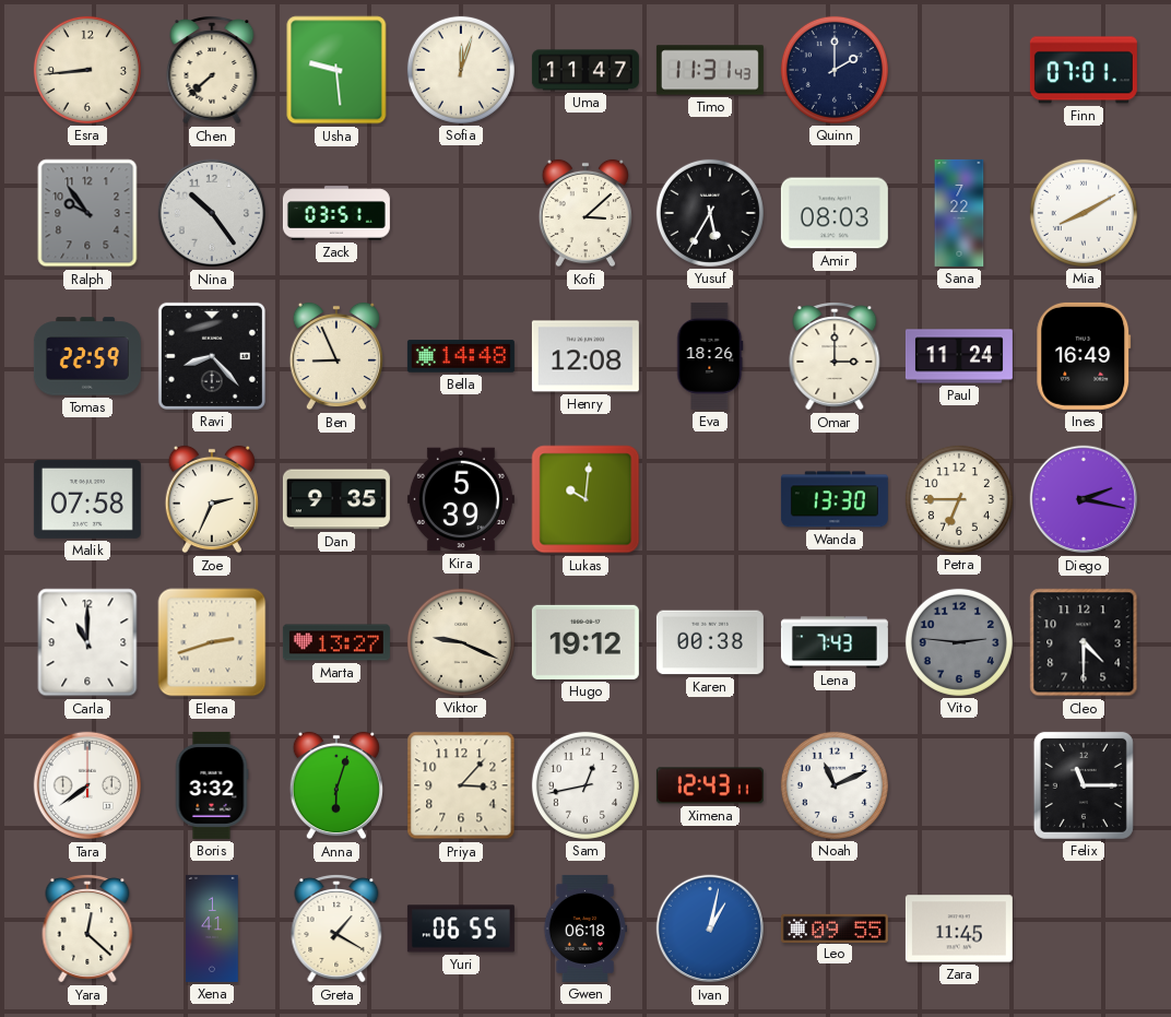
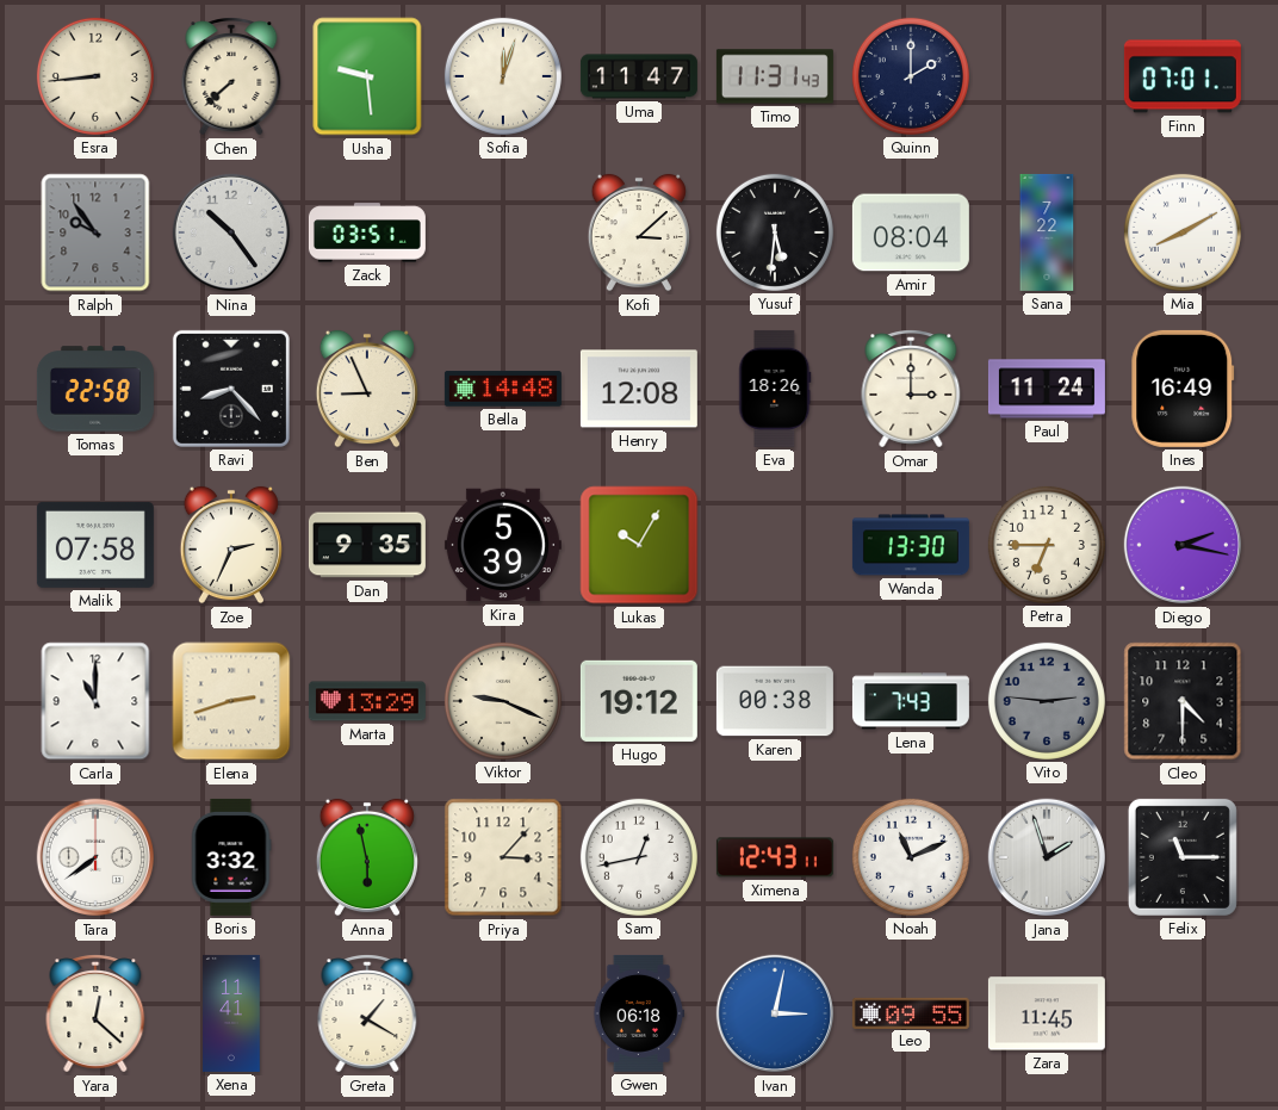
Yusuf: 5:35 -> 5:31 (775, 232)
Amir: 08:03 -> 08:04 (911, 232)
Tomas: 22:59 -> 22:58 (95, 389)
Lukas: 10:01 -> 10:05 (639, 545)
Marta: 13:27 -> 13:29 (367, 701)
Anna: 6:03 -> 5:58 (367, 857)
Jana: none -> 1:57 (1047, 857)
Xena: 1:41 -> 11:41 (231, 1013)
Yuri: 06:55 -> none (461, 929)
Ivan: 1:02 -> 3:02 (775, 1013)
